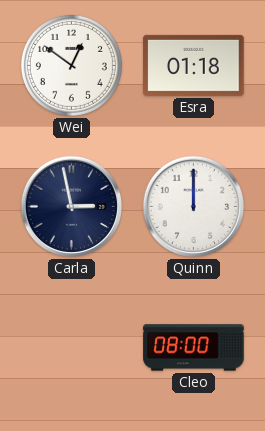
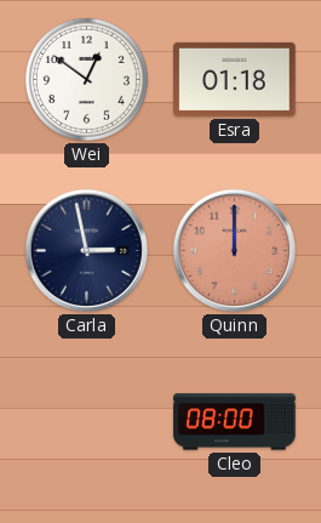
Quinn dial: white -> salmon (234, 250)
